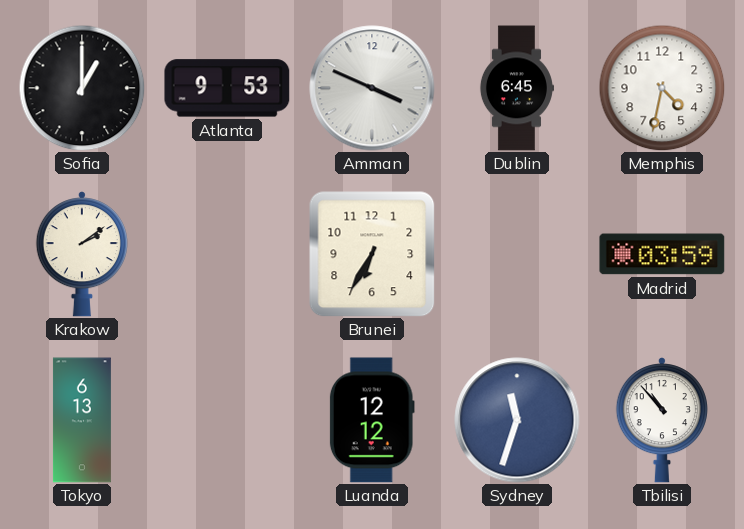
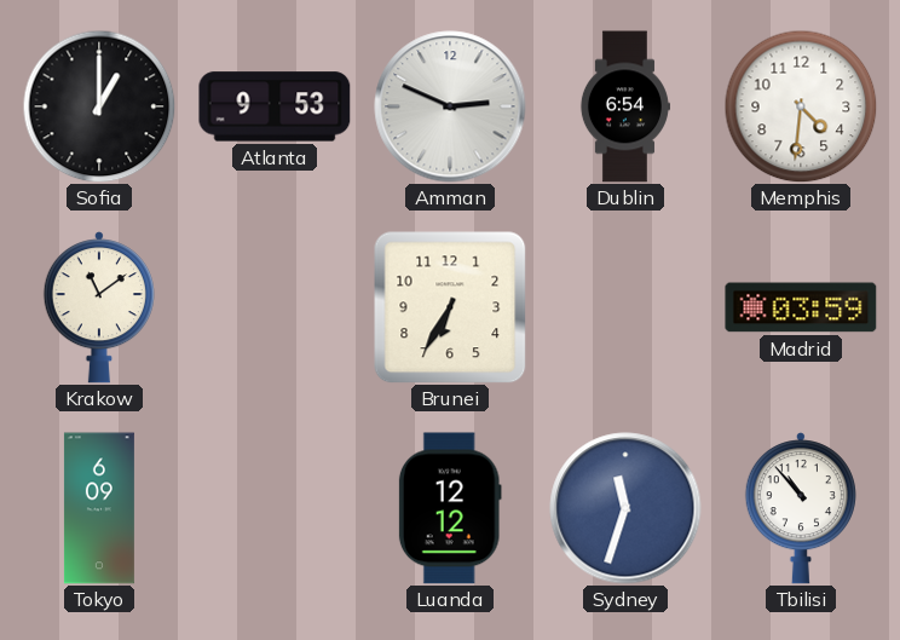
Amman: 3:49 -> 2:49 (450, 106)
Dublin: 6:45 -> 6:54 (624, 106)
Memphis: 4:32 -> 4:31 (801, 106)
Krakow: 2:09 -> 11:09 (99, 309)
Tokyo: 6:13 -> 6:09 (99, 508)
